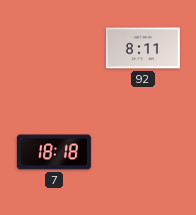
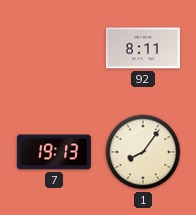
7: 18:18 -> 19:13 (54, 152)
1: none -> 8:06 (143, 152)
